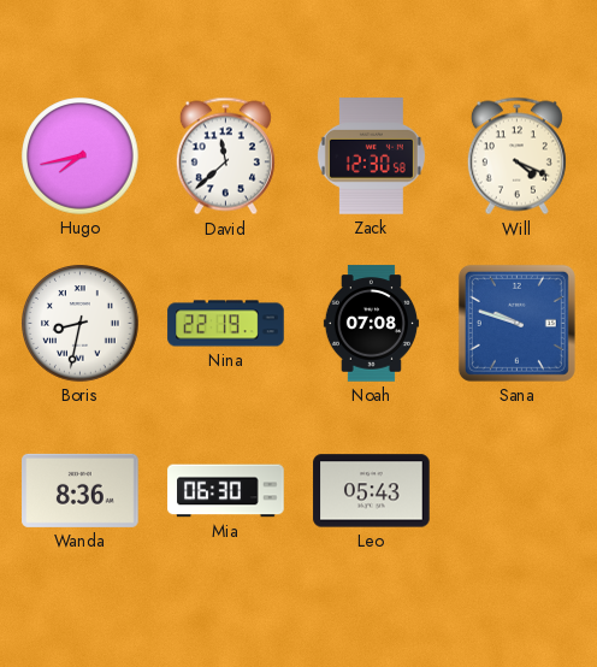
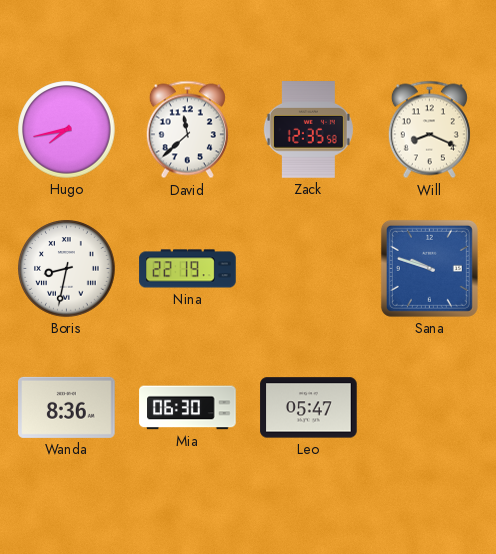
Zack: 12:30 -> 12:35 (308, 130)
Will: 4:19 -> 8:19 (429, 130)
Noah: 07:08 -> none (371, 324)
Leo: 05:43 -> 05:47 (309, 408)
